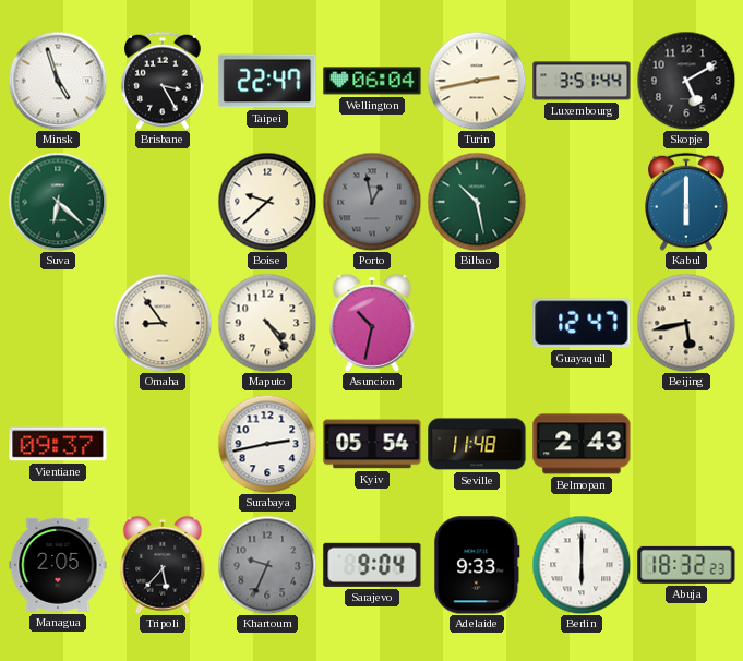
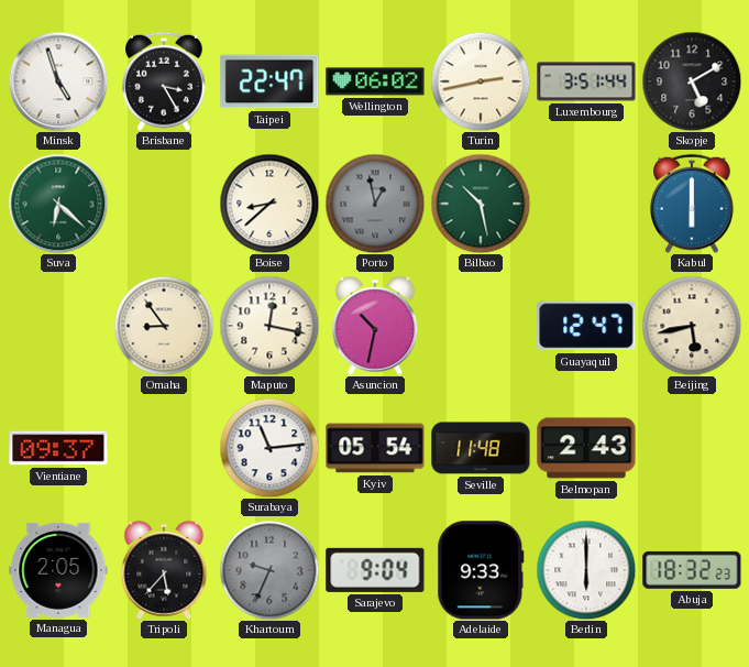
Wellington: 06:04 -> 06:02 (375, 81)
Boise: 9:38 -> 8:38 (269, 204)
Maputo: 4:24 -> 12:17 (269, 326)
Surabaya: 2:43 -> 11:14 (269, 448)
